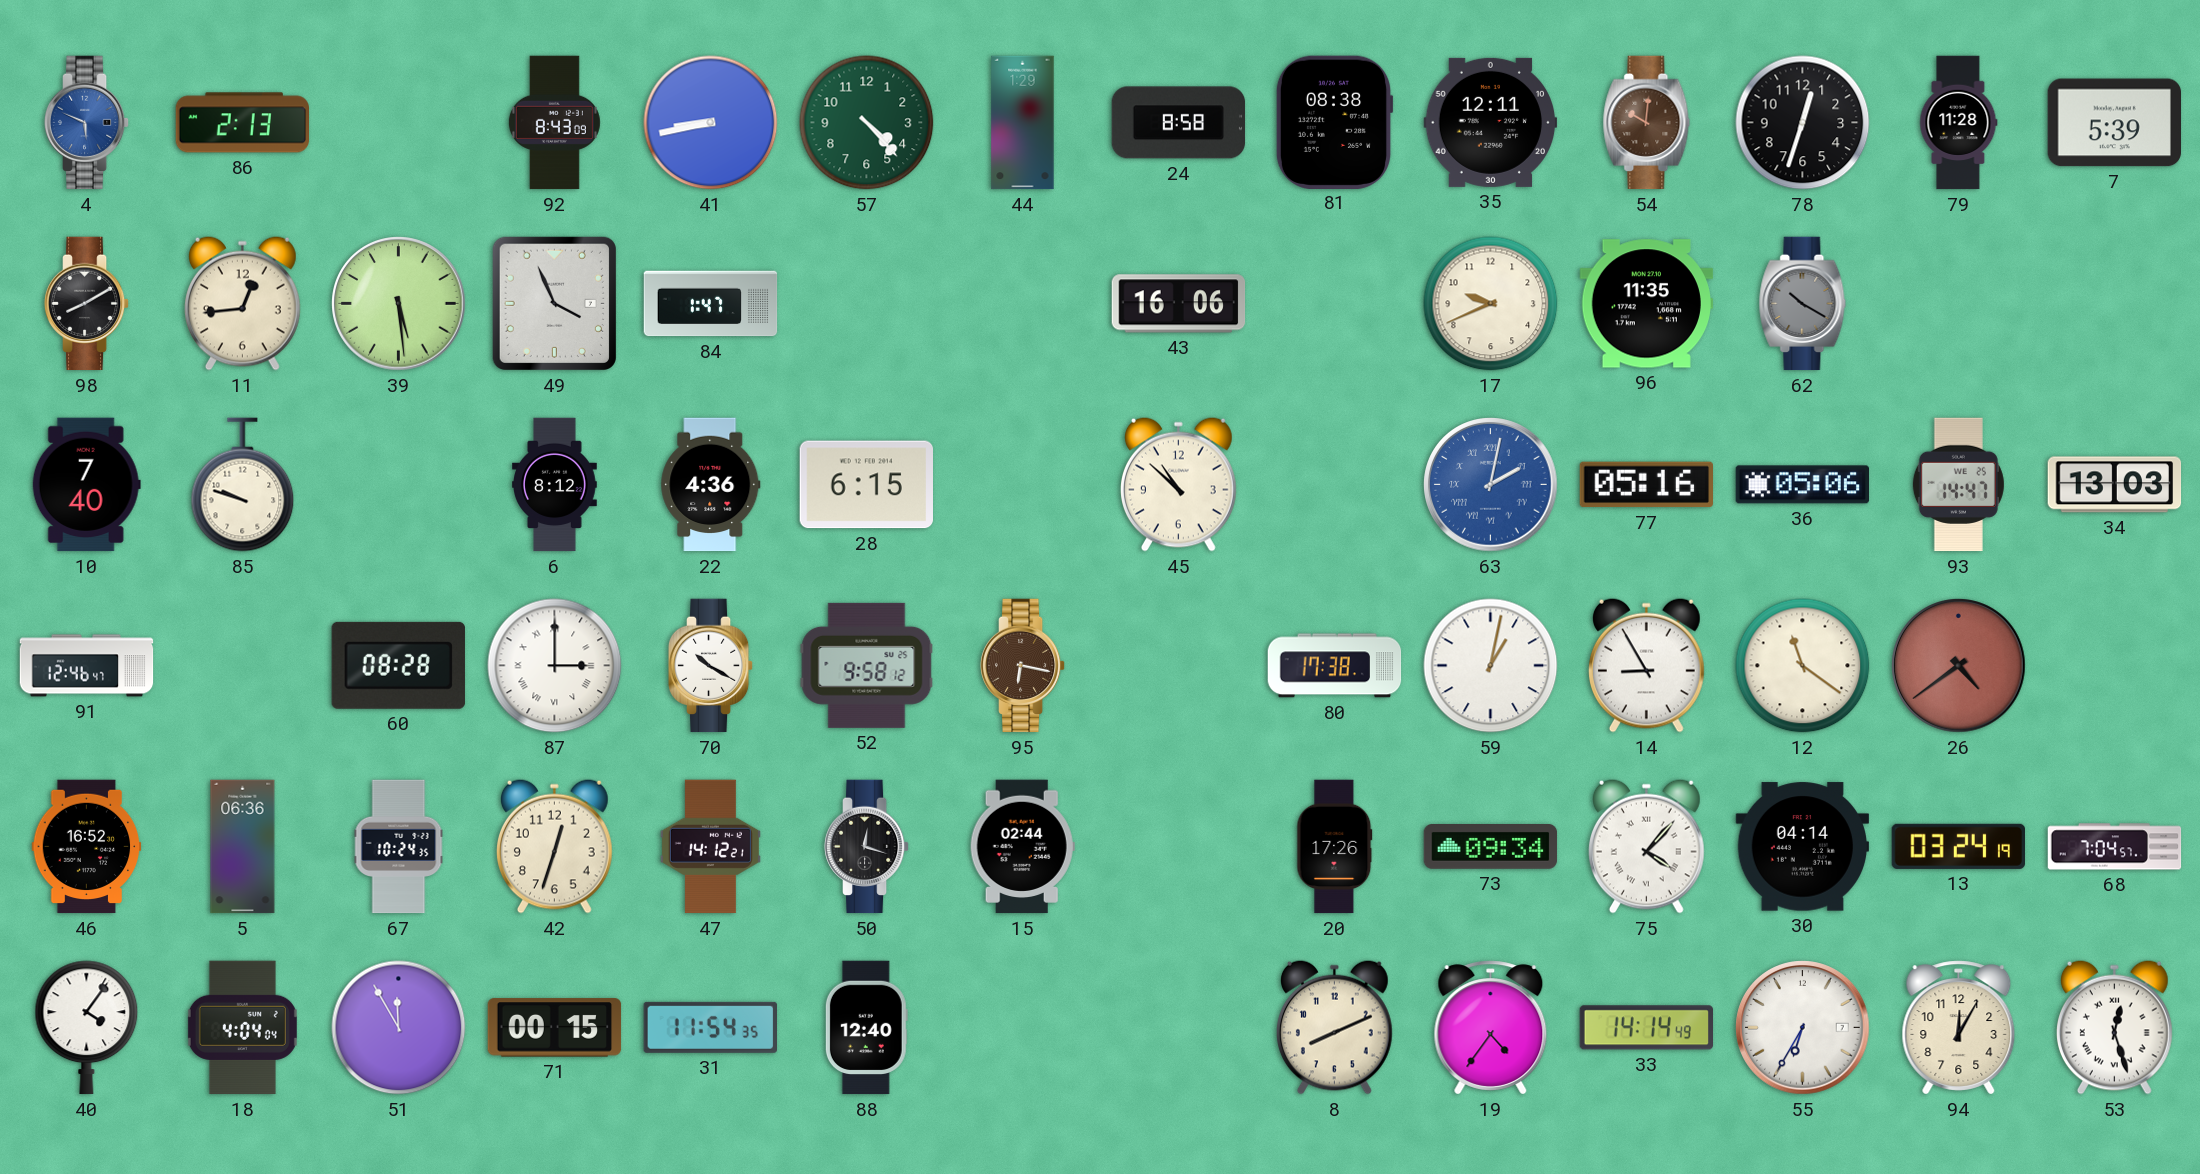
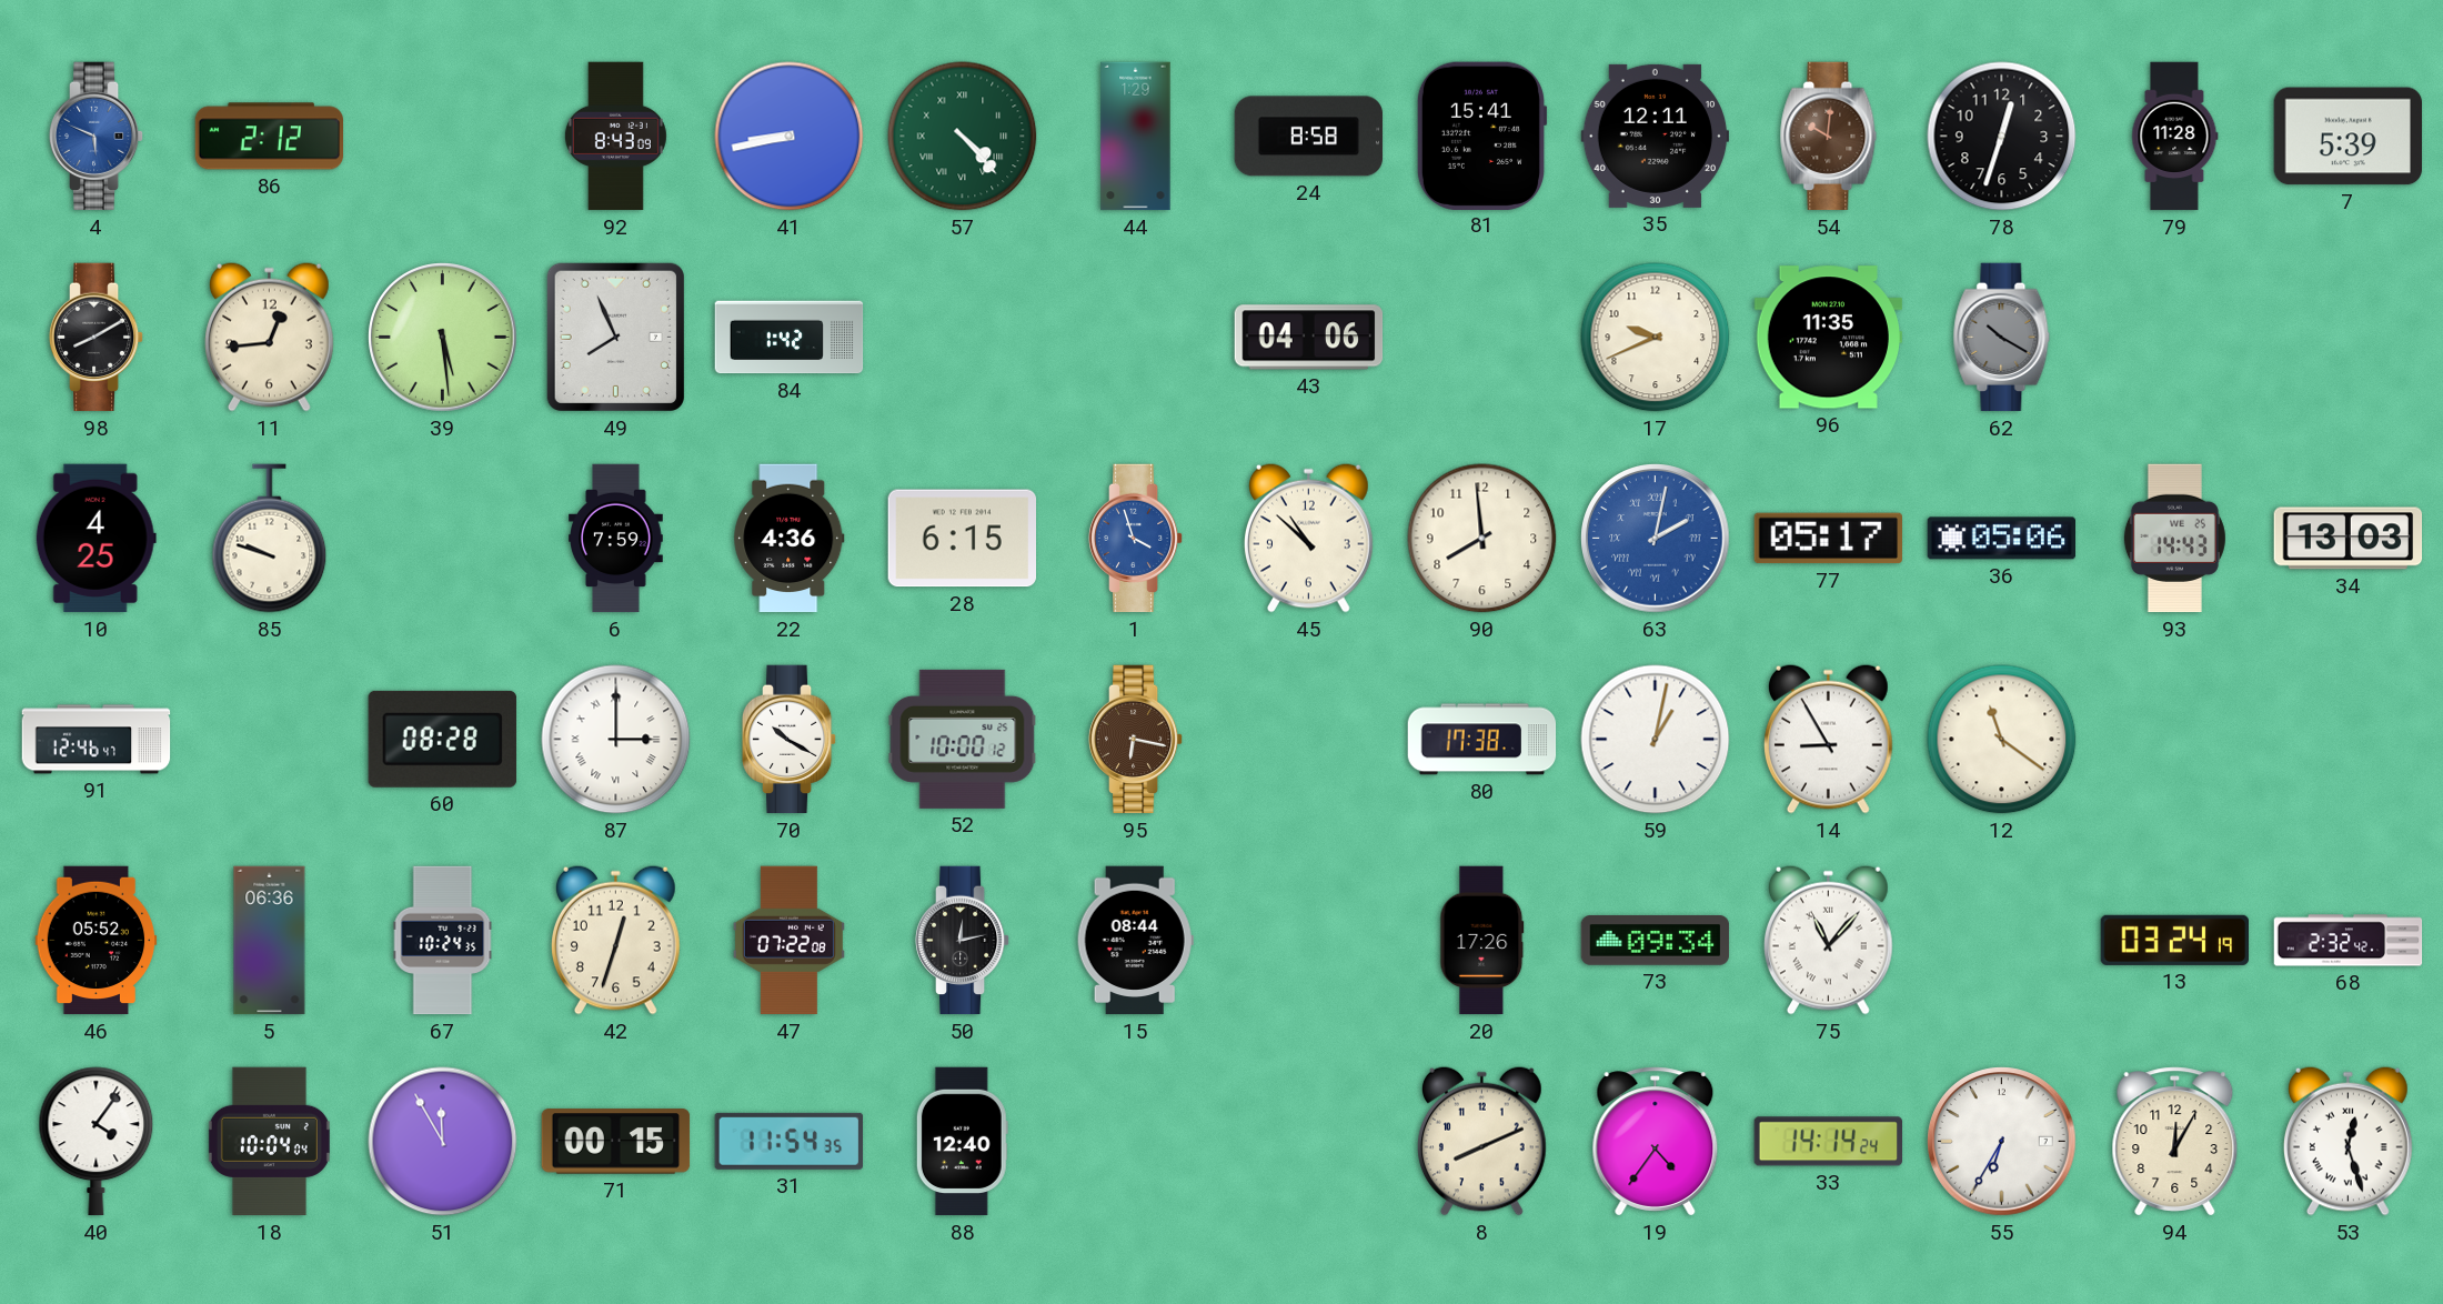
86: 2:13 -> 2:12 (269, 137)
57 numerals: Arabic -> Roman (963, 137)
81: 08:38 -> 15:41 (1481, 136)
49: 3:56 -> 7:56 (615, 337)
84: 1:47 -> 1:42 (790, 338)
43: 16:06 -> 04:06 (1309, 338)
10: 7:40 -> 4:25 (95, 539)
6: 8:12 -> 7:59 (616, 539)
1: none -> 3:57 (1136, 539)
90: none -> 7:59 (1482, 539)
77: 05:16 -> 05:17 (1828, 539)
93: 14:47 -> 14:43 (2174, 539)
52: 9:58 -> 10:00 (963, 739)
26: 4:39 -> none (1959, 666)
46: 16:52 -> 05:52 (97, 941)
47: 14:12 -> 07:22 (788, 941)
50: 12:18 -> 12:13 (963, 941)
15: 02:44 -> 08:44 (1135, 941)
75: 4:07 -> 11:07 (1828, 940)
30: 04:14 -> none (1803, 847)
68: 7:04 -> 2:32 (2349, 941)
18: 4:04 -> 10:04 (269, 1142)
33: 14:14:49 -> 14:14:24 (1828, 1142)
